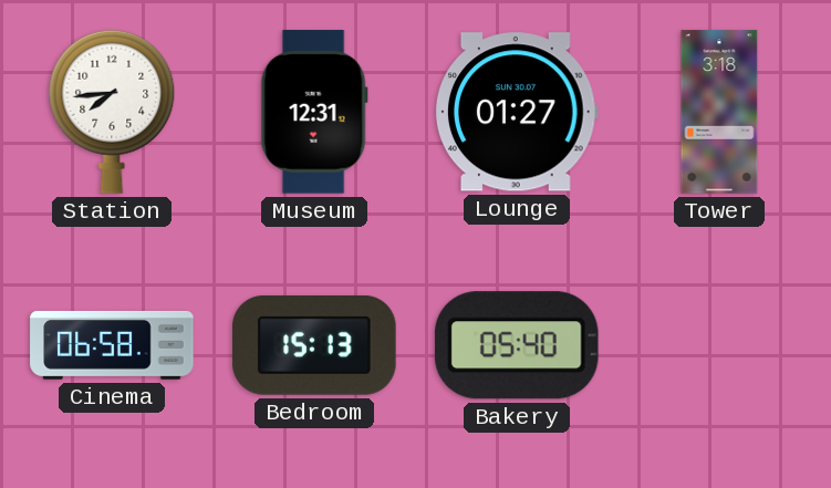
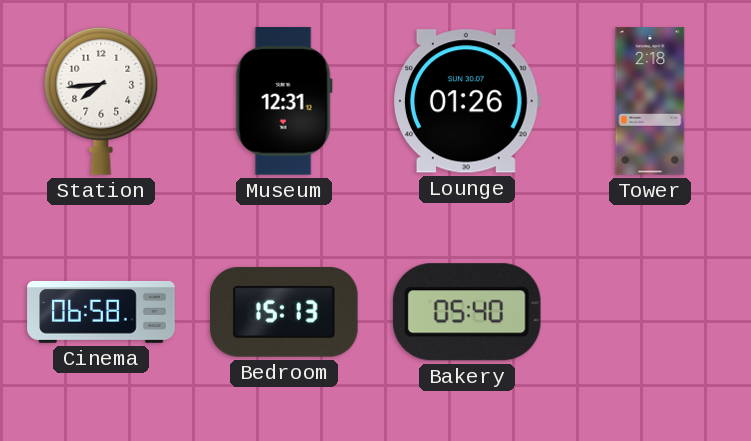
Lounge: 01:27 -> 01:26 (467, 101)
Tower: 3:18 -> 2:18 (650, 101)
